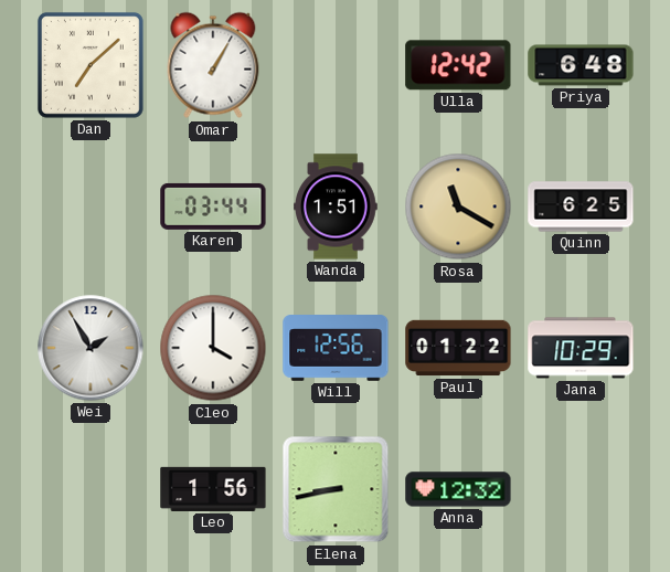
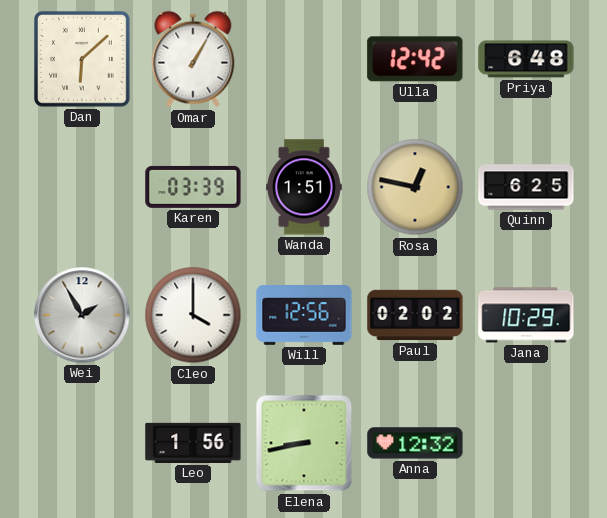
Dan: 7:08 -> 6:08 (82, 59)
Karen: 03:44 -> 03:39 (193, 187)
Rosa: 11:20 -> 12:47 (415, 187)
Paul: 01:22 -> 02:02 (415, 315)
